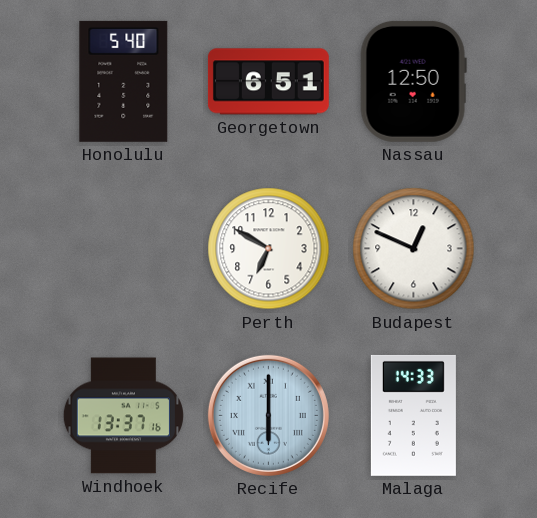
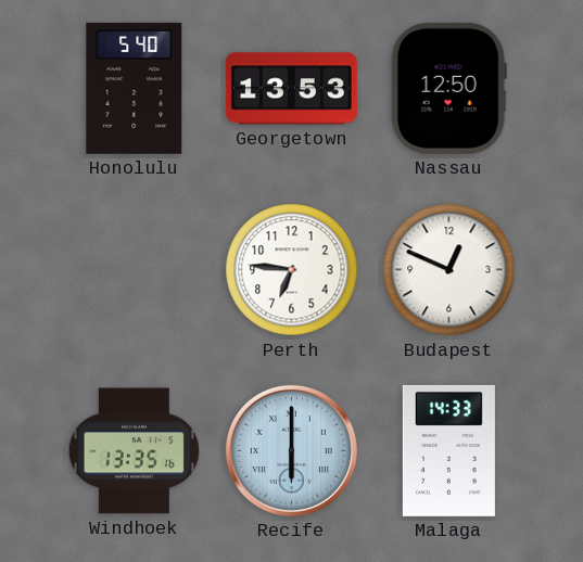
Georgetown: 6:51 -> 13:53 (291, 89)
Perth: 6:50 -> 6:46 (292, 270)
Windhoek: 13:37 -> 13:35 (134, 451)
